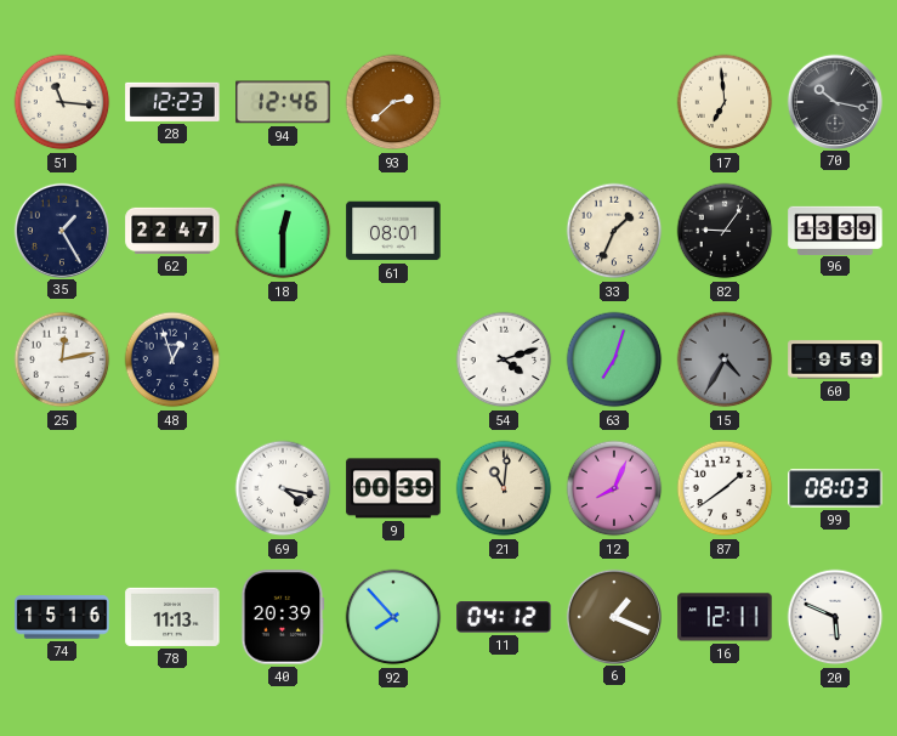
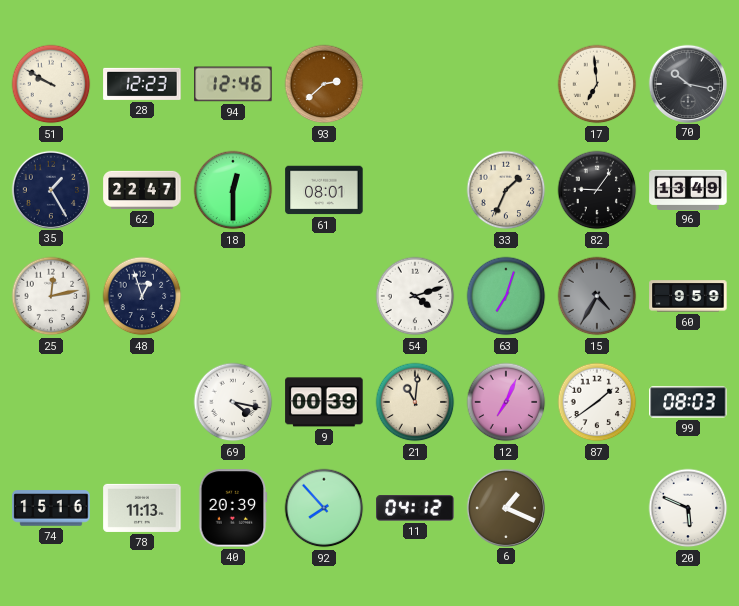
51: 11:16 -> 9:50 (51, 84)
96: 13:39 -> 13:49 (688, 189)
12: 8:04 -> 7:04 (506, 402)
16: 12:11 -> none (725, 617)
